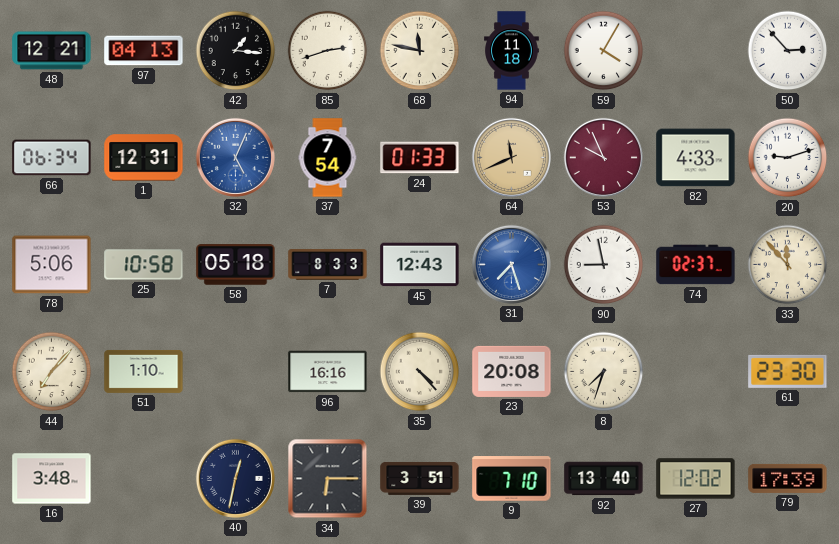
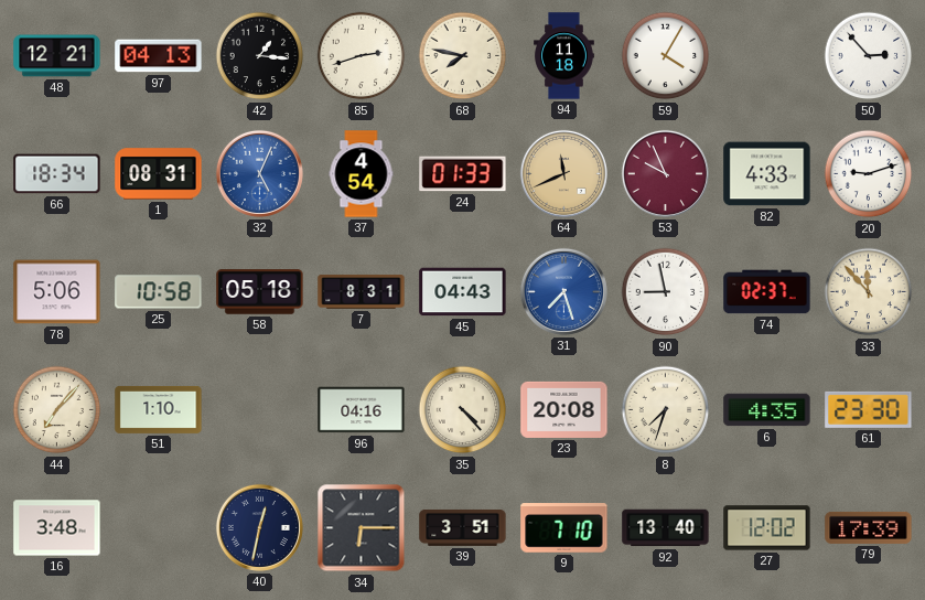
68: 11:47 -> 7:47 (463, 56)
66: 06:34 -> 18:34 (57, 174)
1: 12:31 -> 08:31 (159, 174)
37: 7:54 -> 4:54 (362, 174)
7: 8:33 -> 8:31 (362, 292)
45: 12:43 -> 04:43 (463, 292)
96: 16:16 -> 04:16 (362, 410)
6: none -> 4:35 (767, 410)
